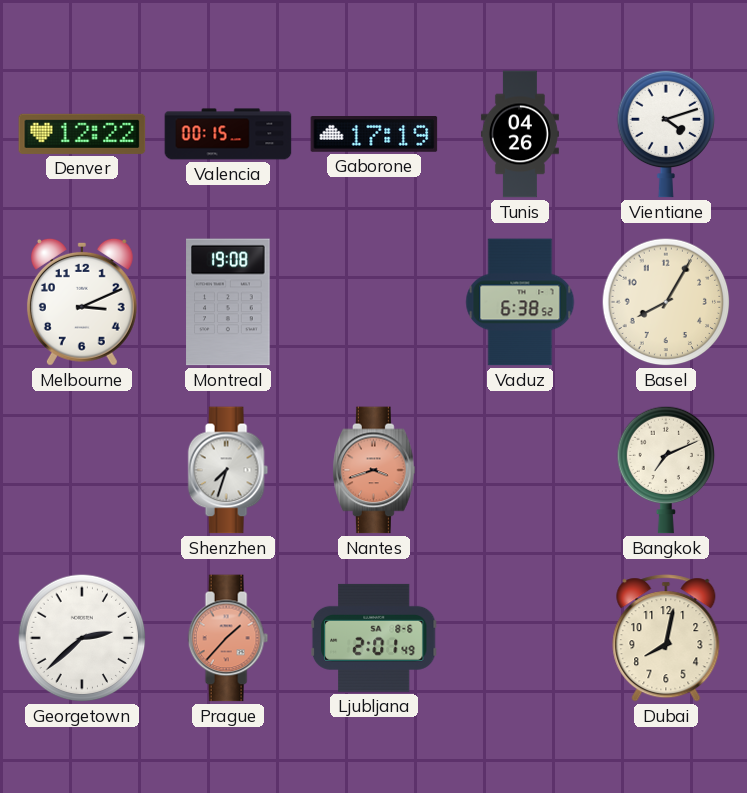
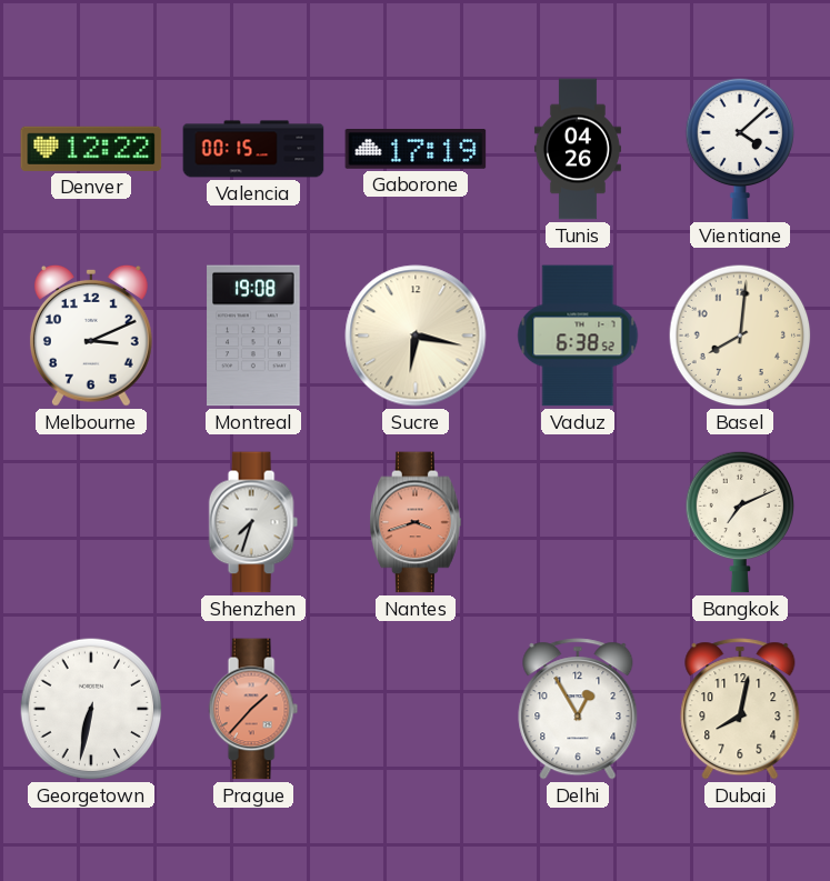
Vientiane: 4:12 -> 4:08 (740, 149)
Sucre: none -> 6:17 (416, 336)
Basel: 8:05 -> 8:01 (740, 336)
Georgetown: 2:38 -> 6:32 (91, 709)
Ljubljana: 2:01 -> none (374, 638)
Delhi: none -> 12:55 (578, 709)
